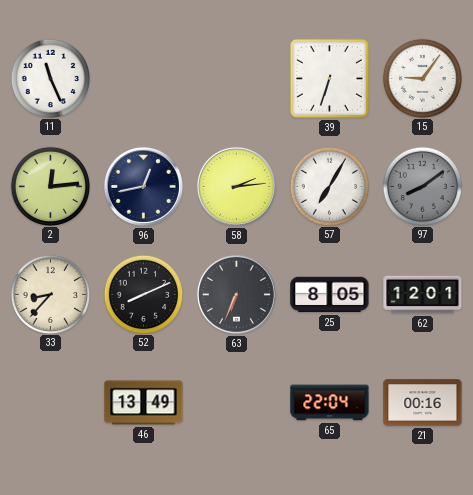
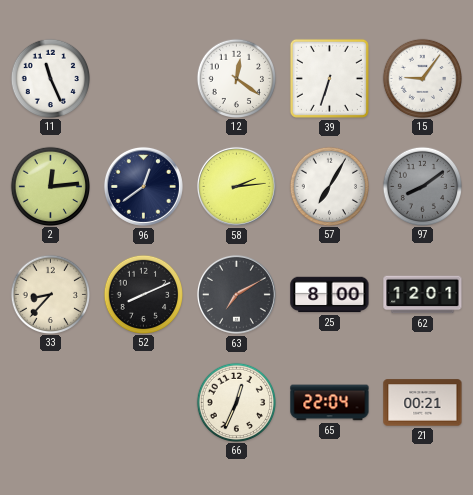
12: none -> 12:21 (236, 78)
96: 12:43 -> 12:39 (143, 186)
63: 6:34 -> 7:10 (236, 294)
25: 8:05 -> 8:00 (330, 295)
46: 13:49 -> none (144, 403)
66: none -> 12:34 (236, 402)
21: 00:16 -> 00:21 (423, 403)
